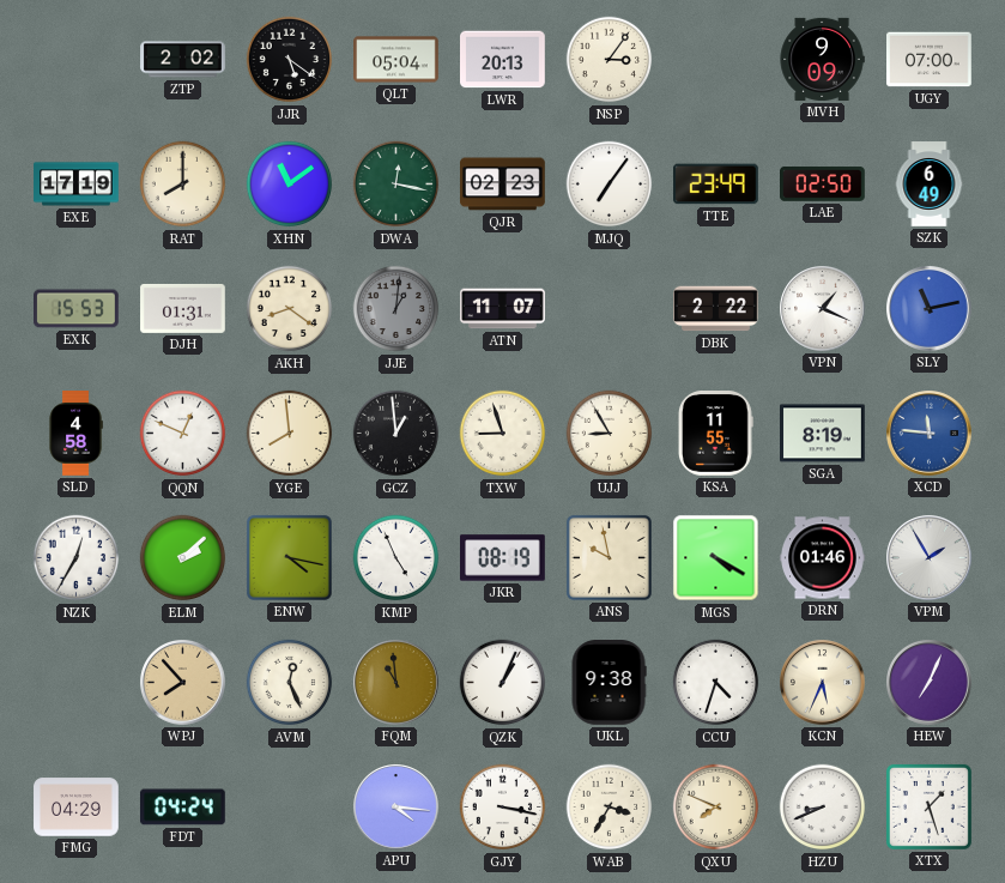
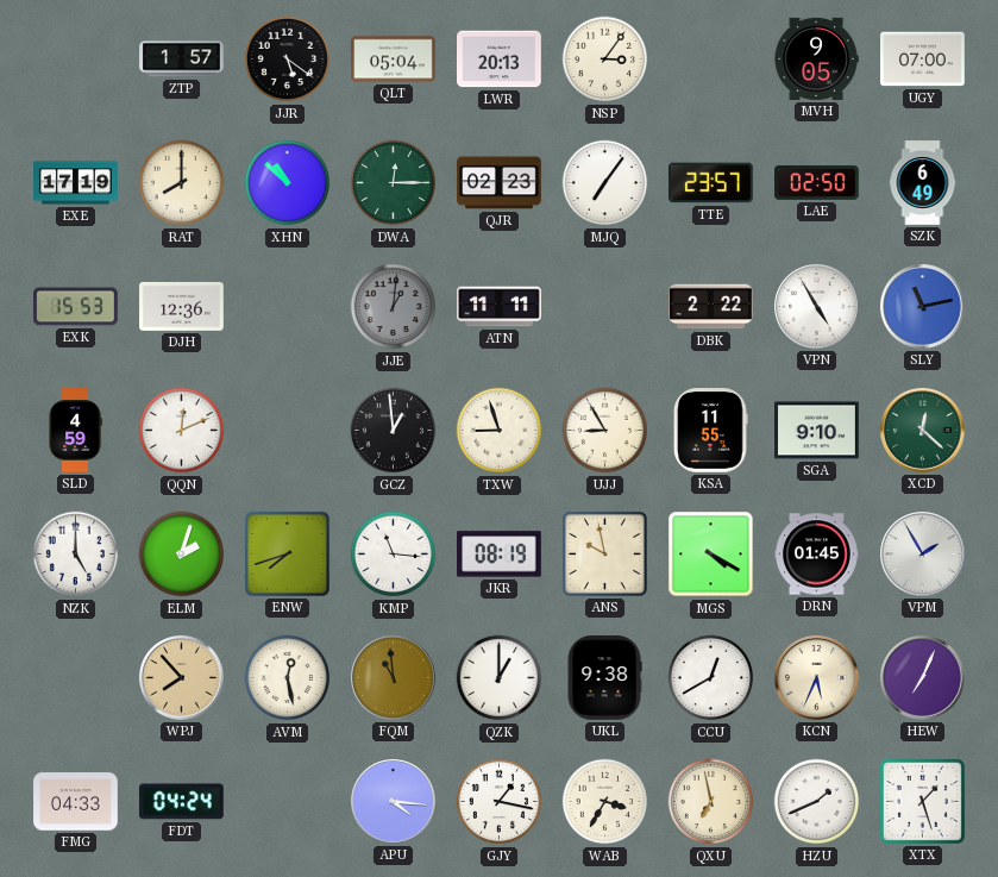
ZTP: 2:02 -> 1:57 (182, 59)
MVH: 9:09 -> 9:05 (816, 58)
XHN: 11:09 -> 10:52 (288, 183)
DWA: 12:17 -> 12:15 (394, 183)
TTE: 23:49 -> 23:57 (711, 183)
DJH: 01:31 -> 12:36 (182, 306)
AKH: 8:21 -> none (290, 309)
ATN: 11:07 -> 11:11 (500, 307)
VPN: 1:19 -> 4:55 (817, 307)
SLD: 4:58 -> 4:59 (75, 431)
QQN: 12:49 -> 12:11 (182, 431)
YGE: 7:59 -> none (290, 434)
SGA: 8:19 -> 9:10 (817, 431)
XCD: 11:46 -> 12:22 (923, 431)
XCD dial: blue -> green (923, 431)
NZK: 12:35 -> 5:00 (76, 555)
ELM: 2:08 -> 2:03 (182, 555)
ENW: 4:17 -> 7:42 (287, 553)
KMP: 4:56 -> 11:16 (394, 555)
DRN: 01:46 -> 01:45 (817, 555)
AVM: 12:26 -> 12:28 (288, 678)
QZK: 1:04 -> 1:00 (500, 678)
CCU: 4:33 -> 12:40 (711, 678)
FMG: 04:29 -> 04:33 (76, 802)
GJY: 3:17 -> 1:17 (500, 802)
QXU: 7:49 -> 6:58 (711, 802)
HZU: 8:41 -> 1:41 (817, 802)
